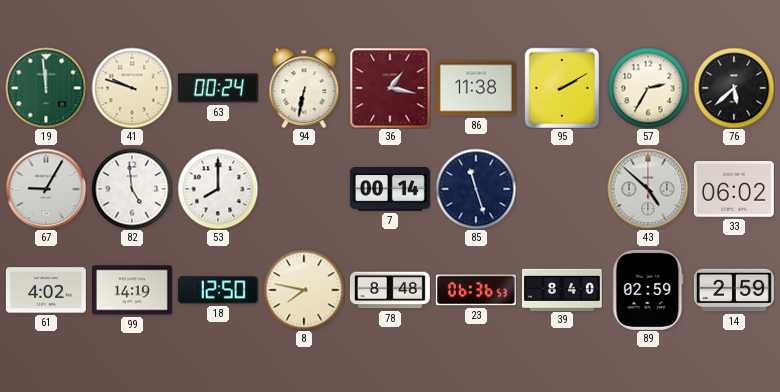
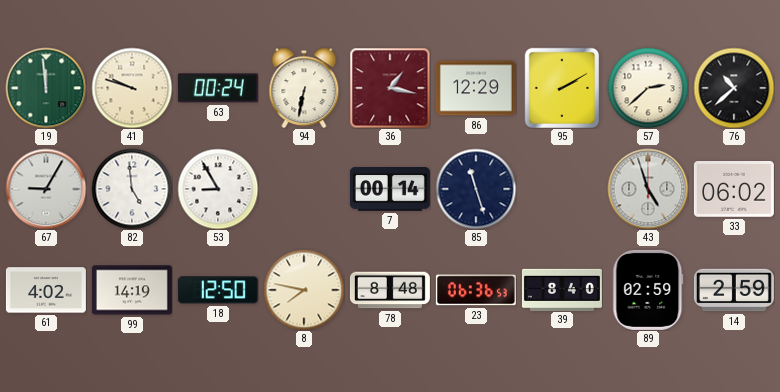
86: 11:38 -> 12:29 (476, 88)
57: 2:35 -> 2:38 (648, 88)
76: 5:38 -> 10:38 (734, 88)
53: 8:00 -> 8:55 (218, 189)
43: 4:52 -> 4:57 (648, 189)
